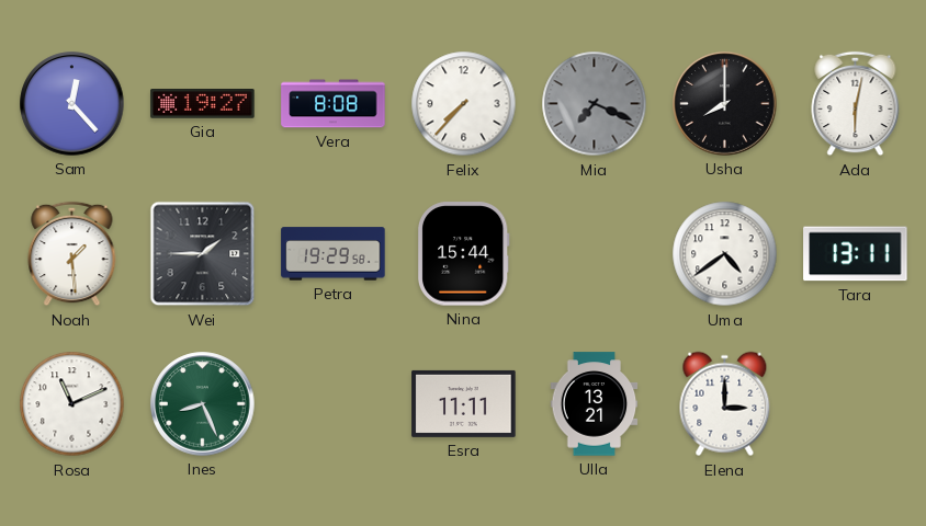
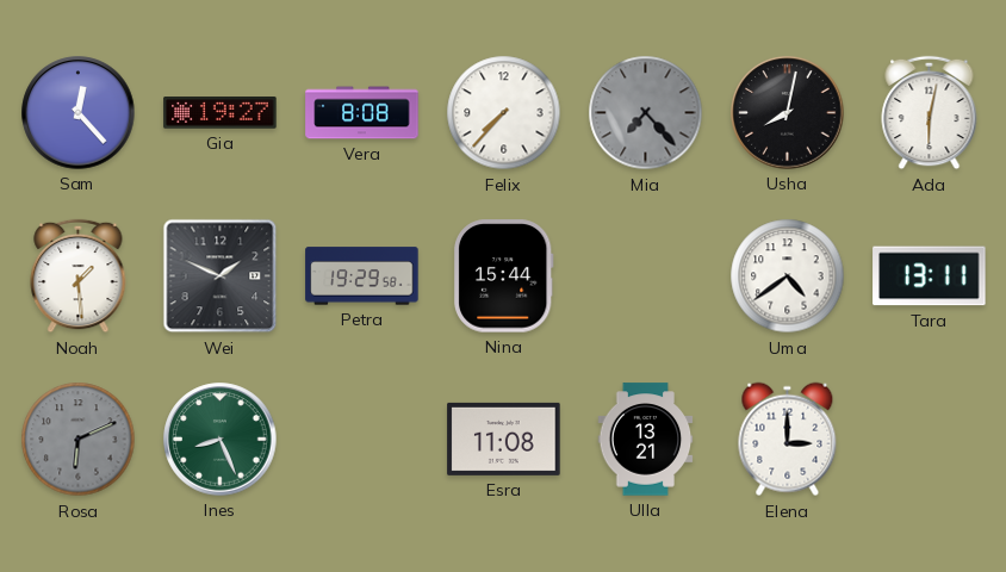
Mia: 7:19 -> 7:23 (646, 113)
Usha: 8:00 -> 8:02 (788, 113)
Wei: 1:45 -> 1:49 (221, 276)
Rosa: 11:11 -> 6:11 (79, 440)
Rosa dial: white -> grey (79, 440)
Esra: 11:11 -> 11:08 (504, 439)
